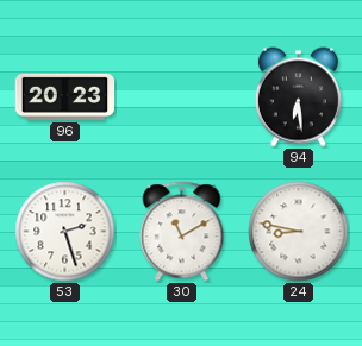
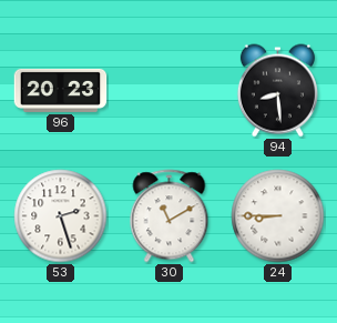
94: 6:29 -> 8:29 (277, 91)
24: 8:47 -> 8:45 (278, 216)
